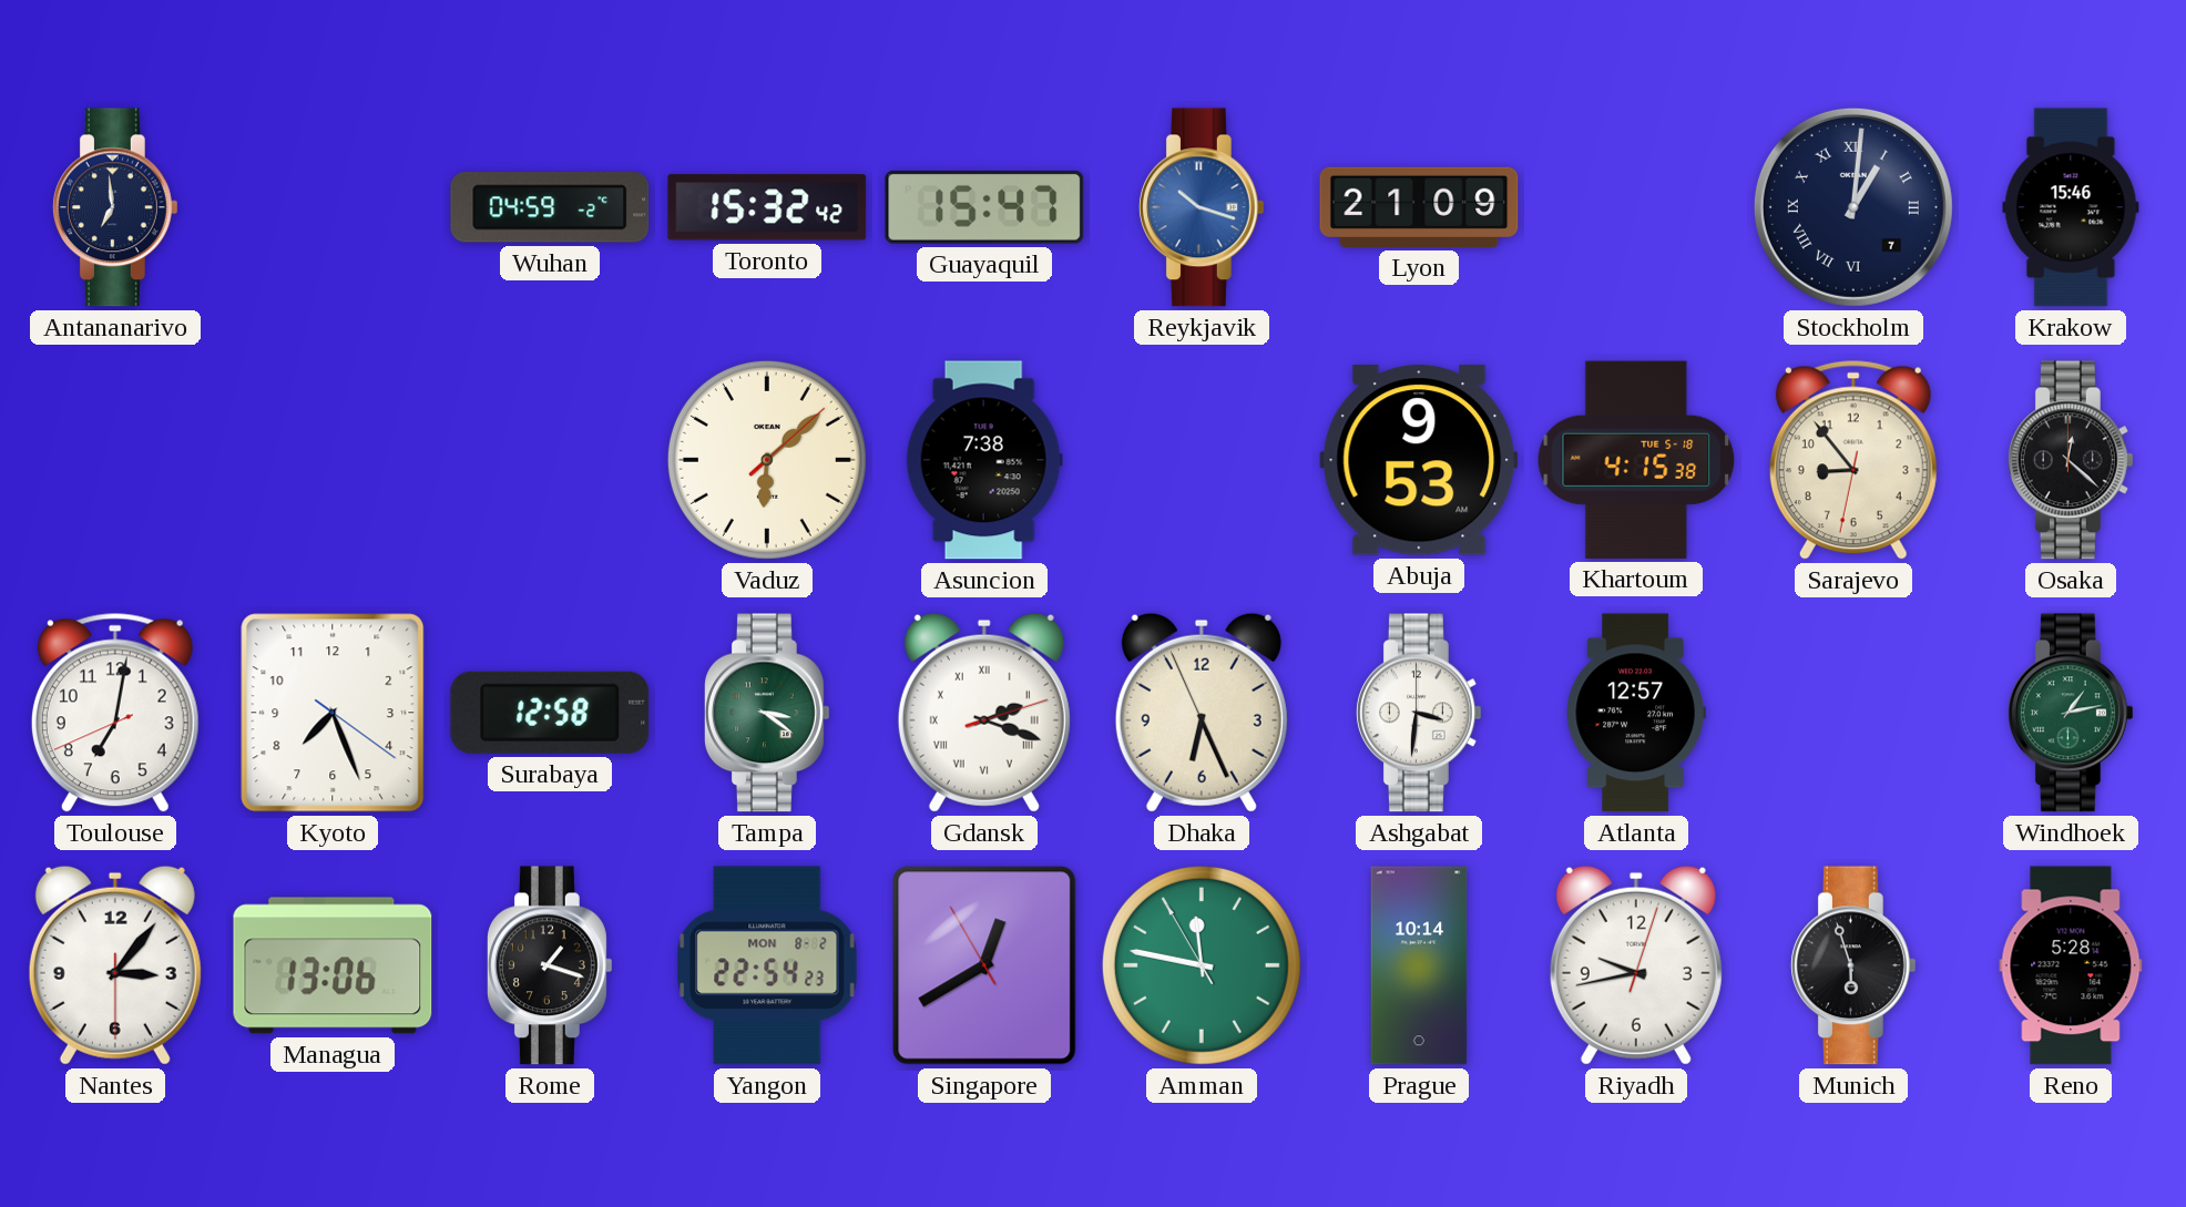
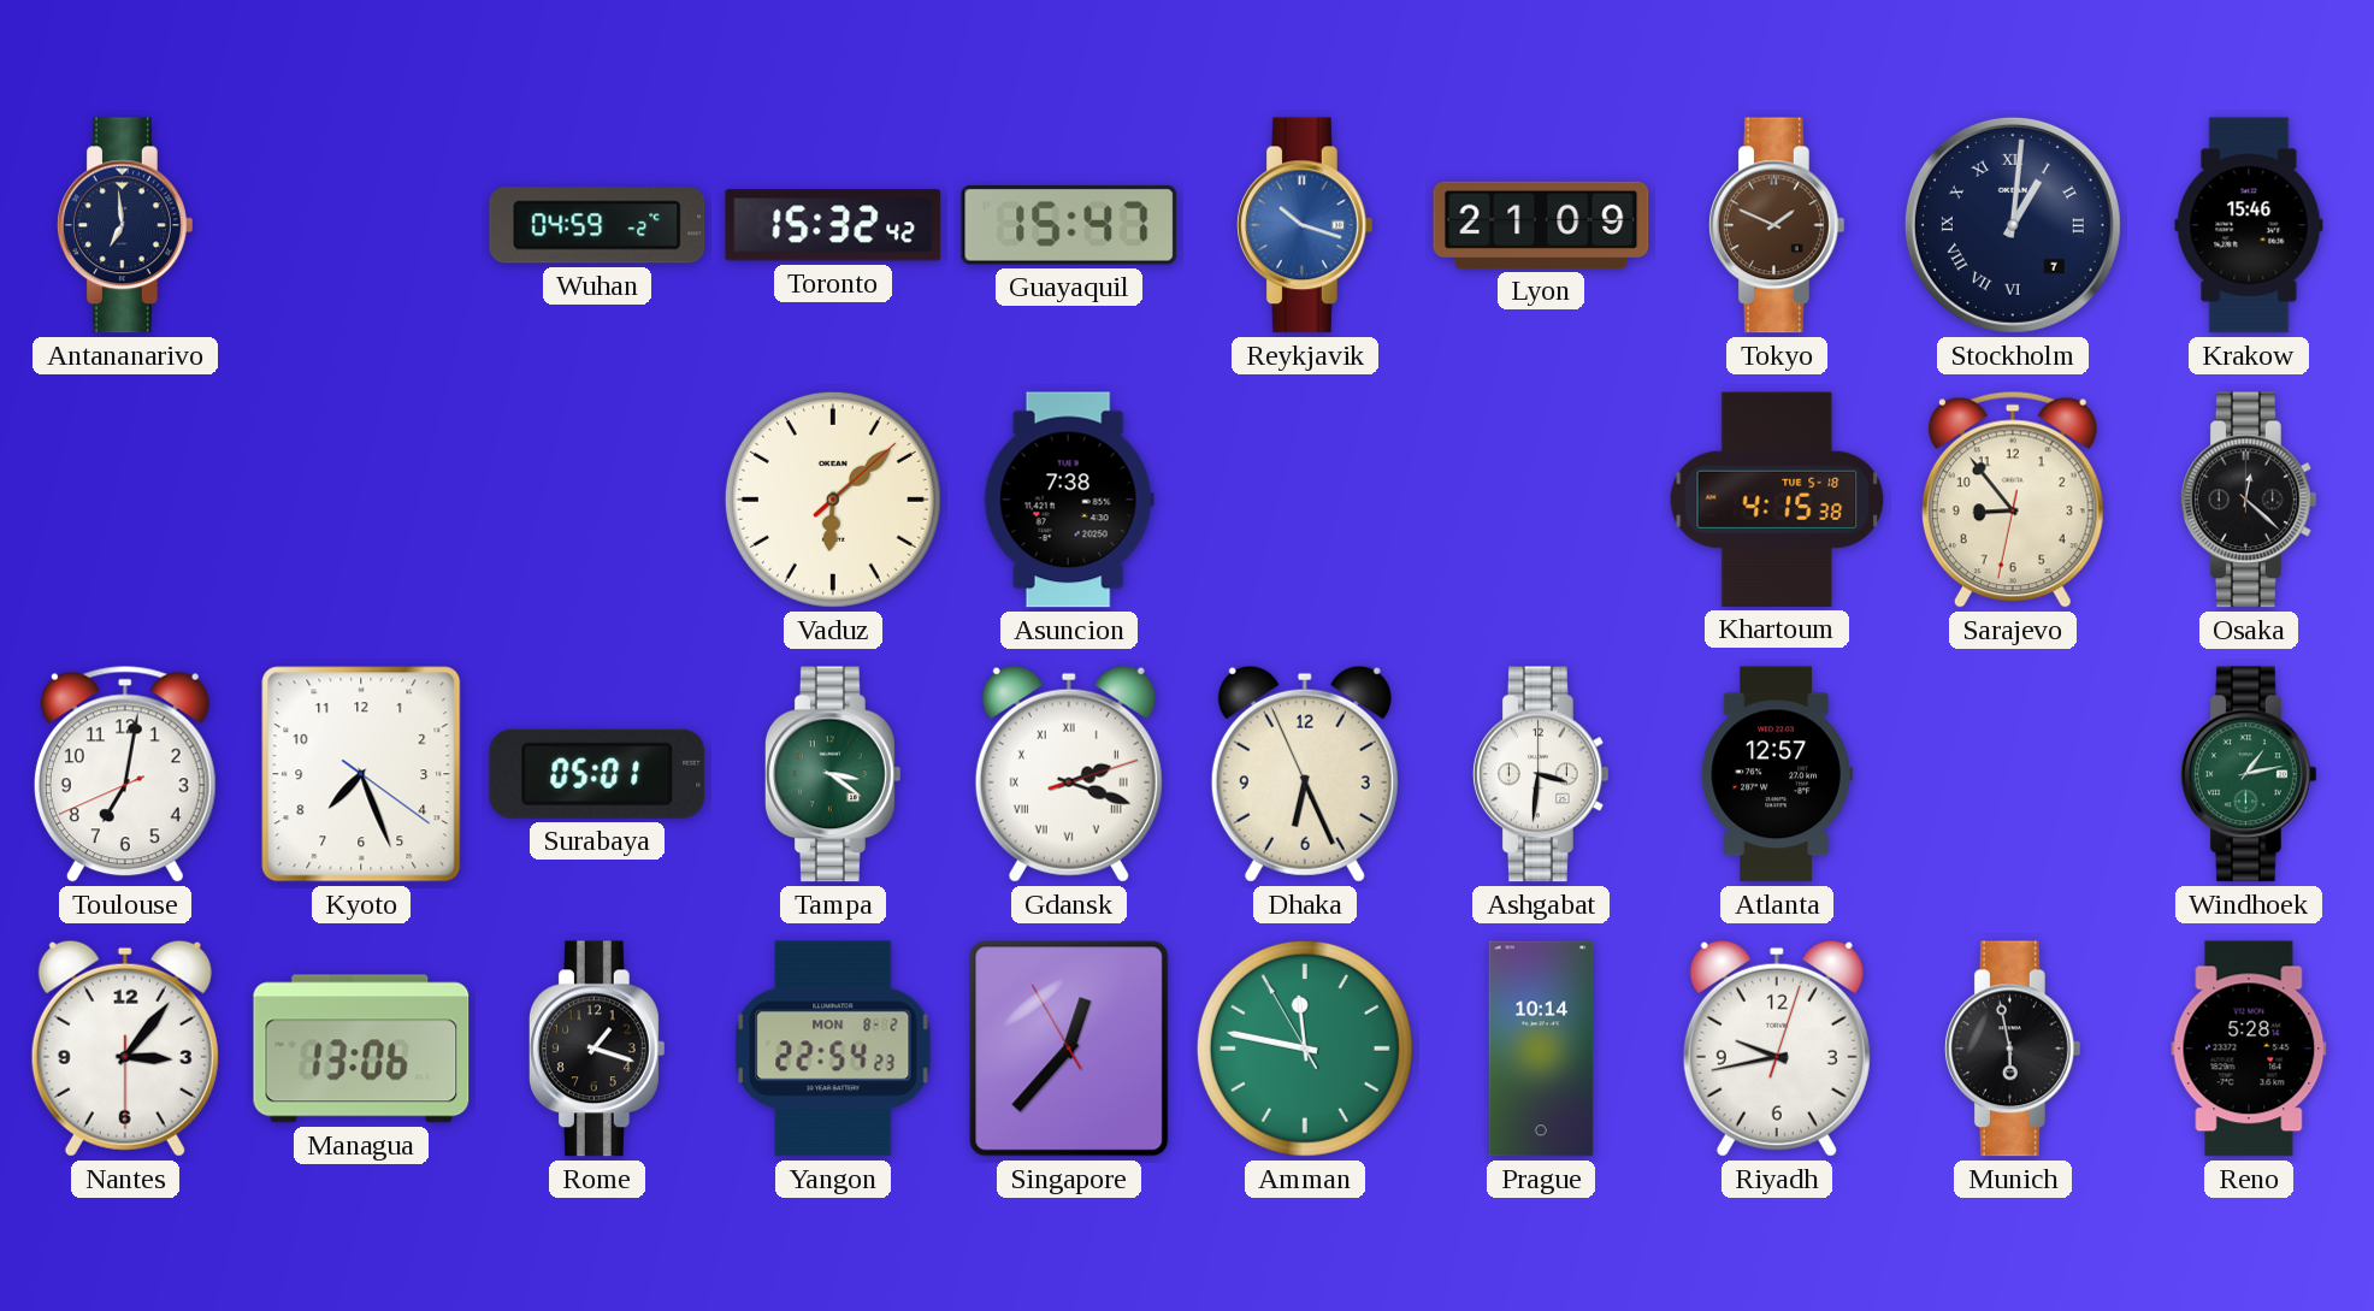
Tokyo: none -> 1:49 (1777, 225)
Abuja: 9:53 -> none (1419, 460)
Surabaya: 12:58 -> 05:01 (597, 774)
Singapore: 12:39 -> 12:36 (1069, 1049)
Munich: 5:57 -> 5:58 (2013, 1049)
